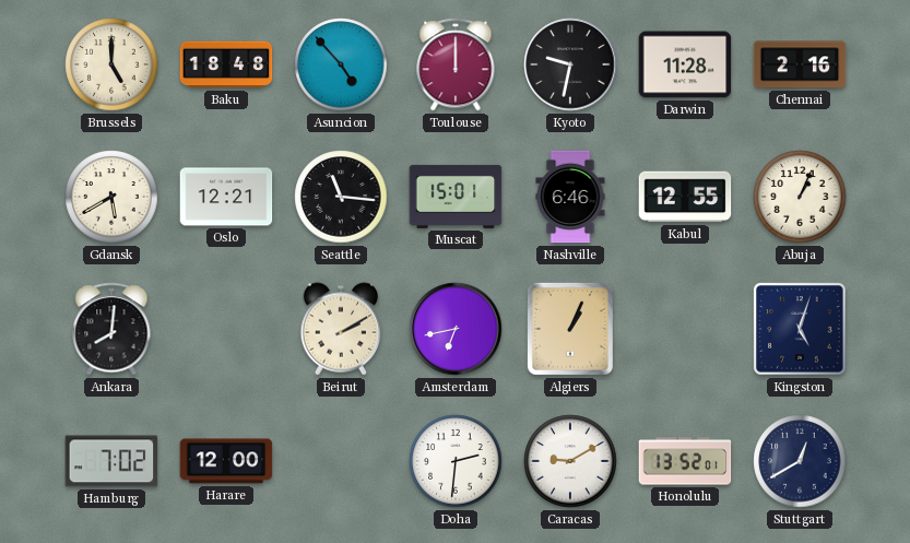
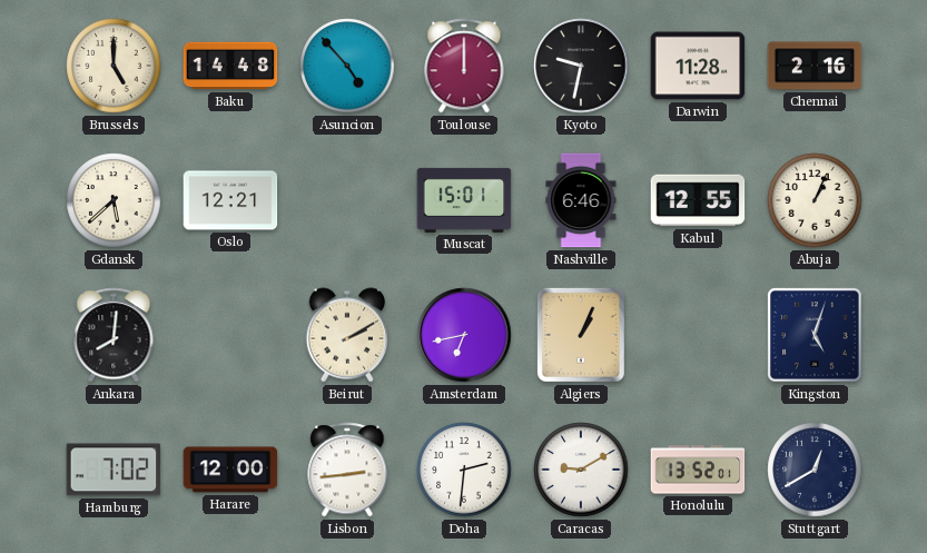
Baku: 18:48 -> 14:48 (230, 66)
Gdansk: 5:40 -> 5:38 (114, 200)
Seattle: 11:16 -> none (341, 197)
Lisbon: none -> 2:44 (347, 470)
